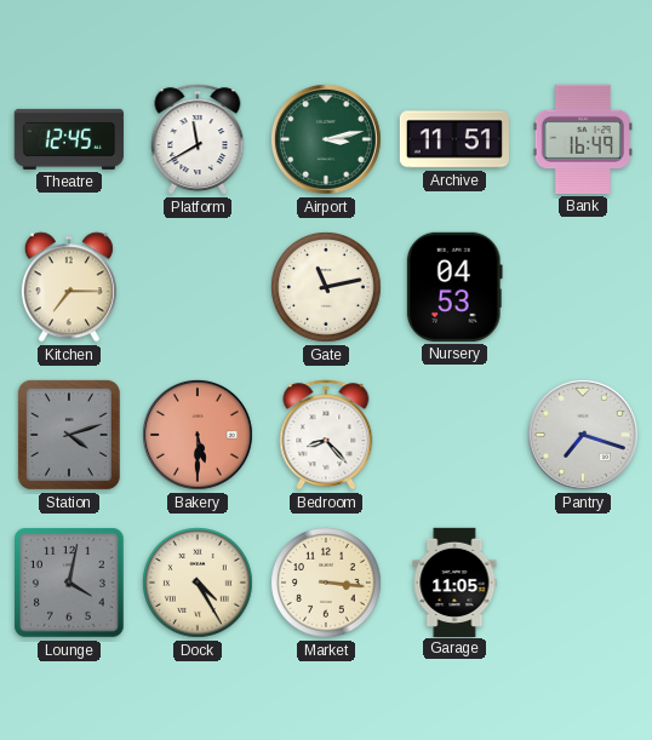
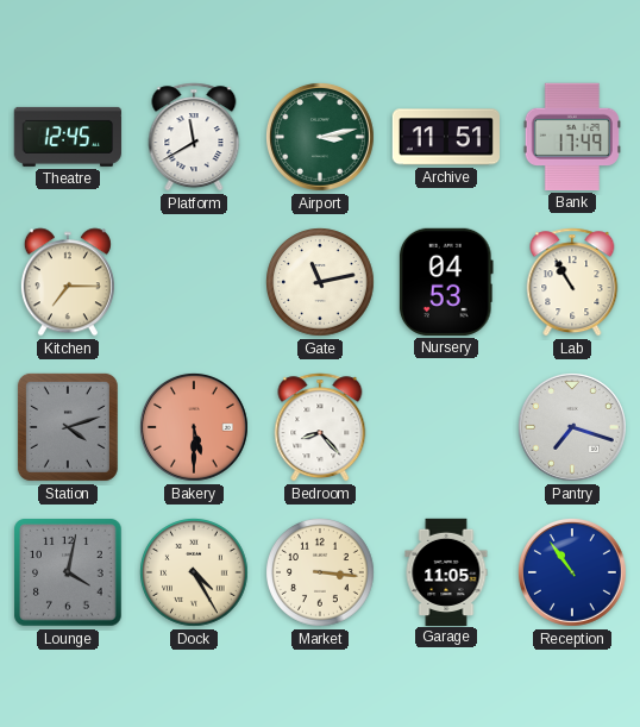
Bank: 16:49 -> 17:49 (572, 137)
Lab: none -> 10:55 (572, 282)
Reception: none -> 10:54 (573, 574)
